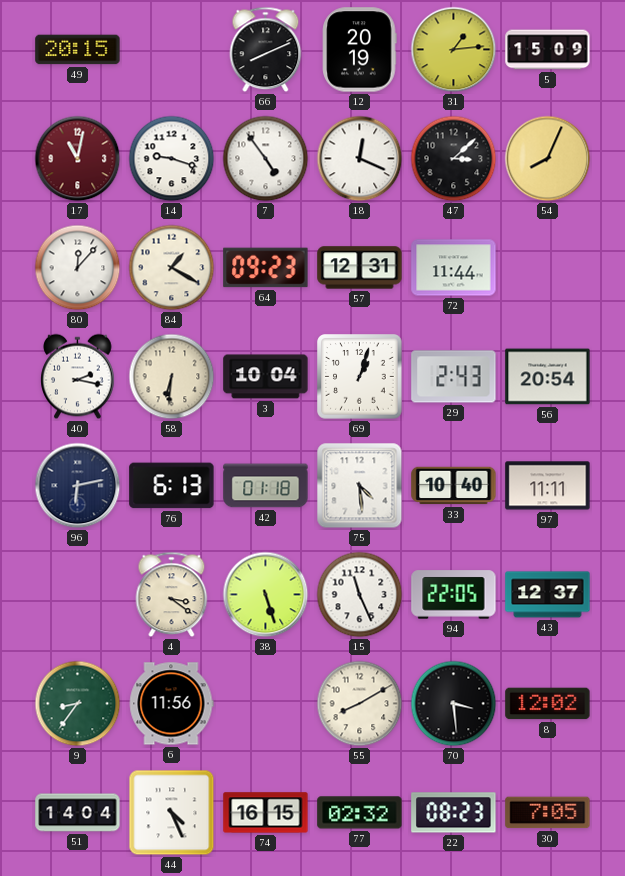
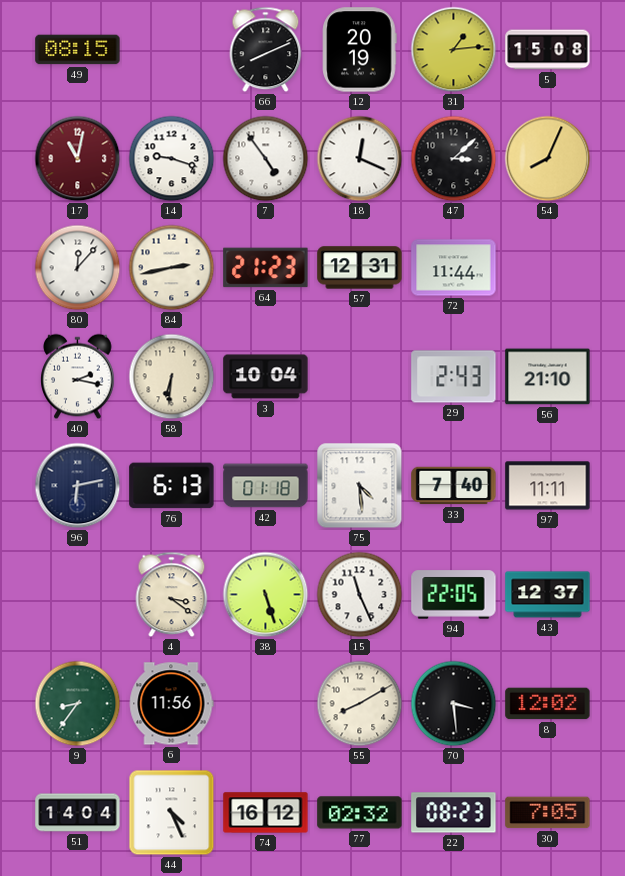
49: 20:15 -> 08:15 (78, 50)
5: 15:09 -> 15:08 (548, 50)
84: 1:20 -> 2:43 (172, 268)
64: 09:23 -> 21:23 (266, 268)
69: 1:03 -> none (360, 377)
56: 20:54 -> 21:10 (548, 377)
33: 10:40 -> 7:40 (454, 486)
74: 16:15 -> 16:12 (266, 813)
